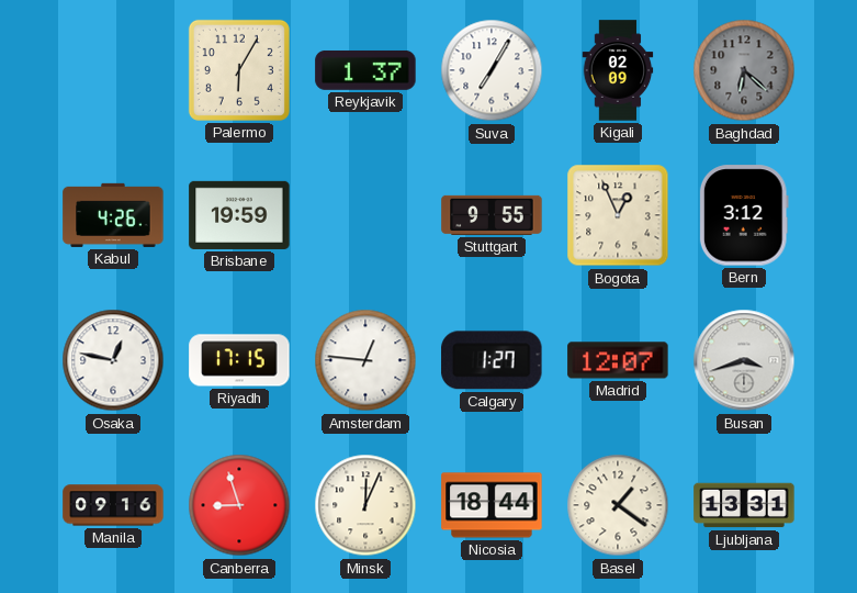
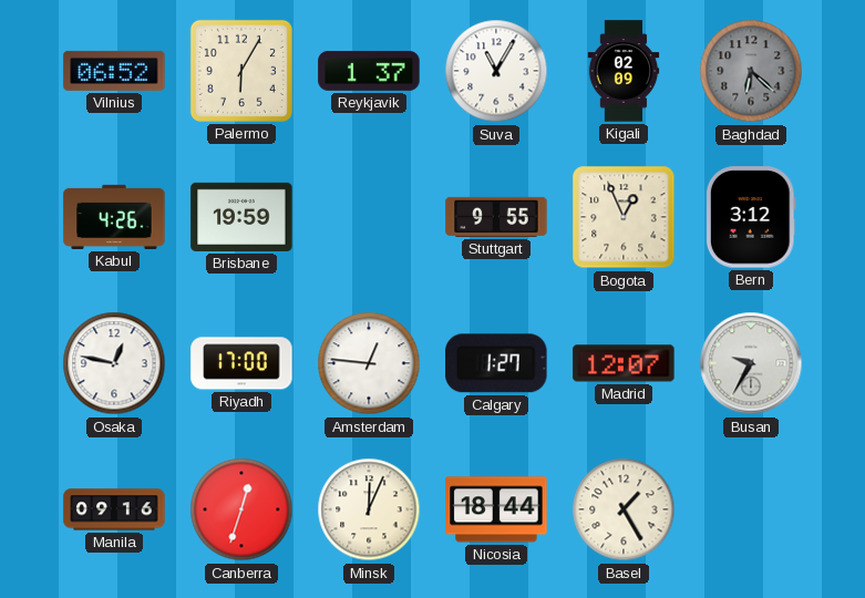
Vilnius: none -> 06:52 (114, 71)
Suva: 7:05 -> 11:05 (496, 71)
Riyadh: 17:15 -> 17:00 (241, 363)
Busan: 3:42 -> 9:35 (751, 363)
Canberra: 8:57 -> 12:33 (241, 509)
Basel: 1:21 -> 1:25 (624, 509)
Ljubljana: 13:31 -> none (744, 505)
